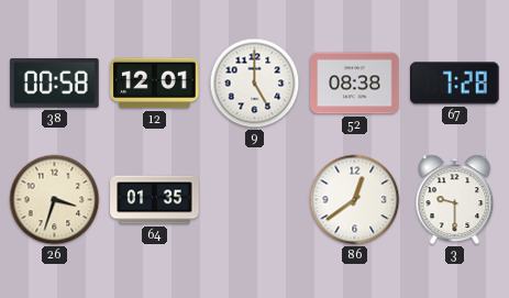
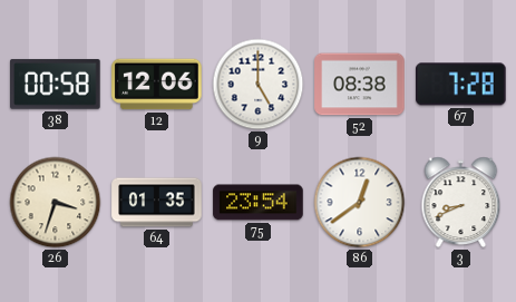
12: 12:01 -> 12:06 (157, 85)
75: none -> 23:54 (259, 203)
3: 9:30 -> 8:41 (461, 203)
